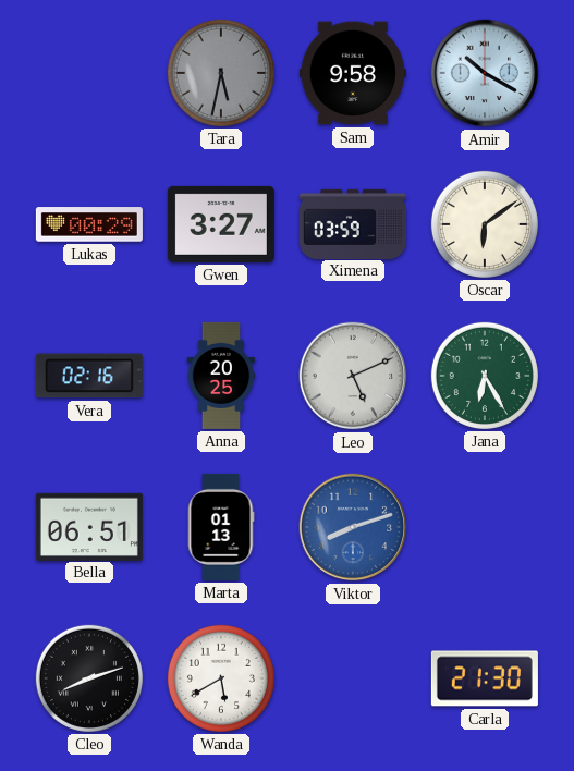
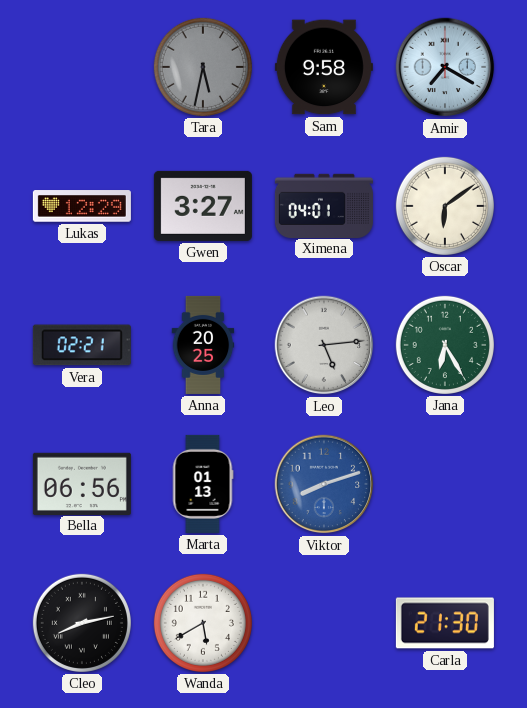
Amir: 10:20 -> 7:20 (445, 67)
Lukas: 00:29 -> 12:29 (82, 206)
Ximena: 03:59 -> 04:01 (324, 205)
Vera: 02:16 -> 02:21 (82, 345)
Leo: 5:11 -> 5:14 (324, 345)
Bella: 06:51 -> 06:56 (82, 483)
Cleo: 8:12 -> 8:13 (82, 623)
